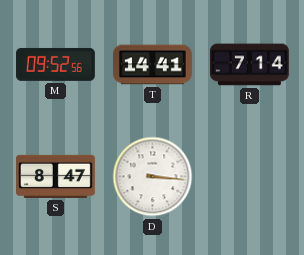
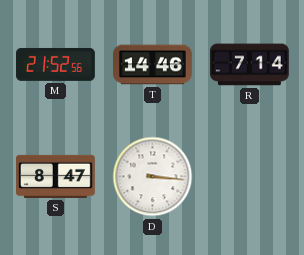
M: 09:52 -> 21:52 (56, 64)
T: 14:41 -> 14:46 (153, 65)
